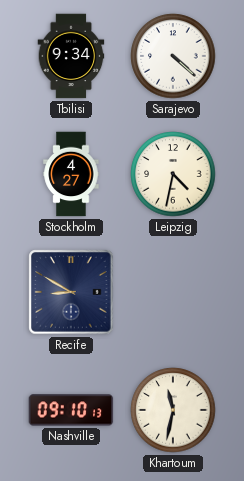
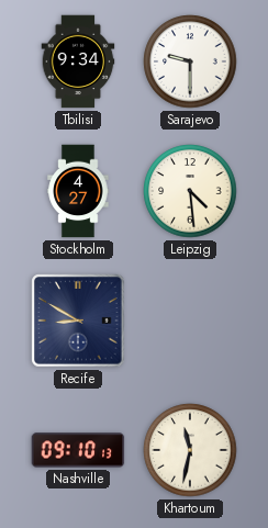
Sarajevo: 4:22 -> 9:30 (190, 61)
Leipzig: 4:32 -> 4:29 (190, 191)
